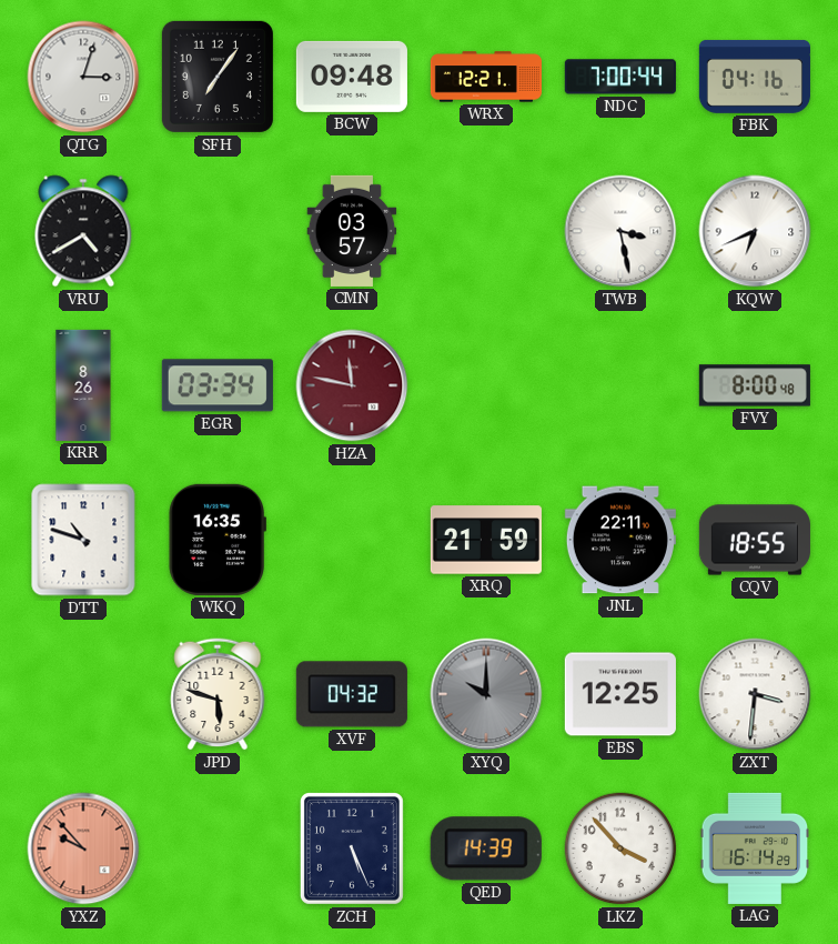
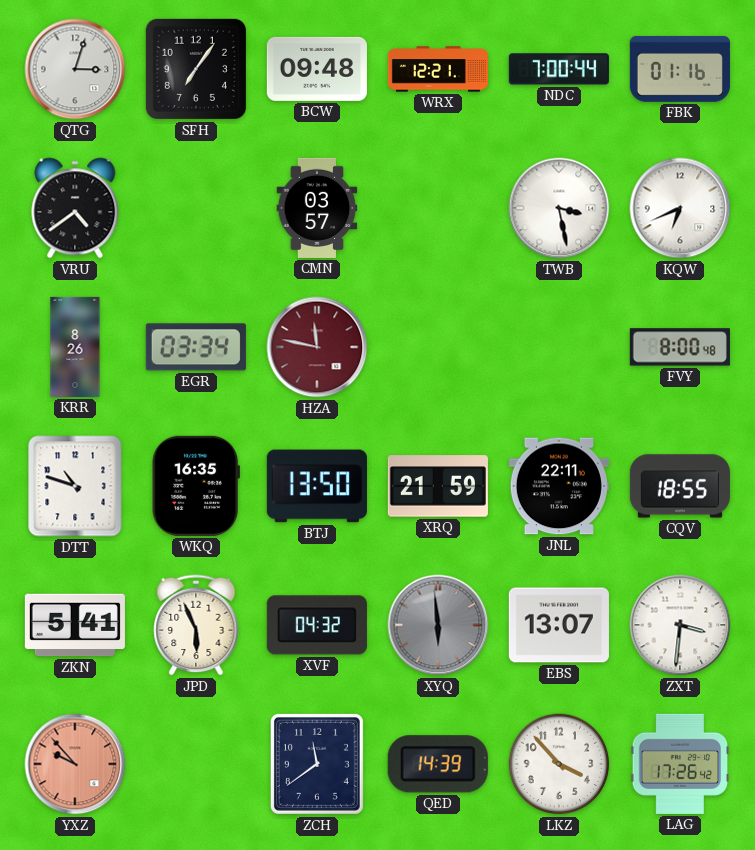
FBK: 04:16 -> 01:16 (680, 69)
VRU: 4:40 -> 4:39 (75, 208)
BTJ: none -> 13:50 (317, 486)
ZKN: none -> 5:41 (75, 625)
JPD: 5:48 -> 5:56 (196, 625)
XYQ: 10:00 -> 5:59 (438, 625)
EBS: 12:25 -> 13:07 (559, 625)
ZCH: 5:26 -> 11:39 (317, 764)
LAG: 16:14 -> 17:26 (680, 764)
